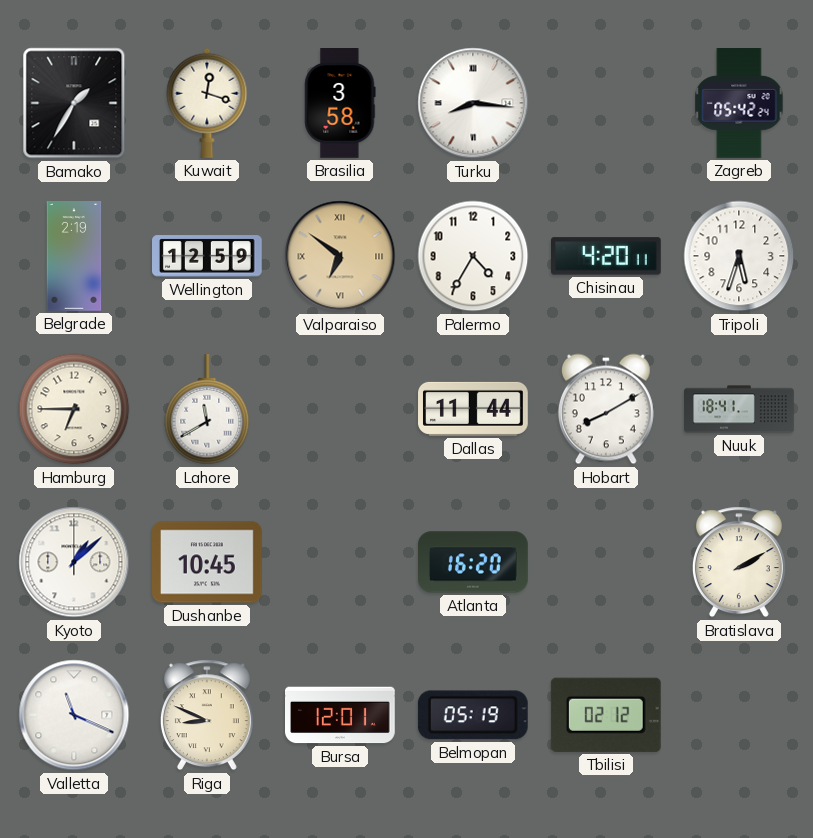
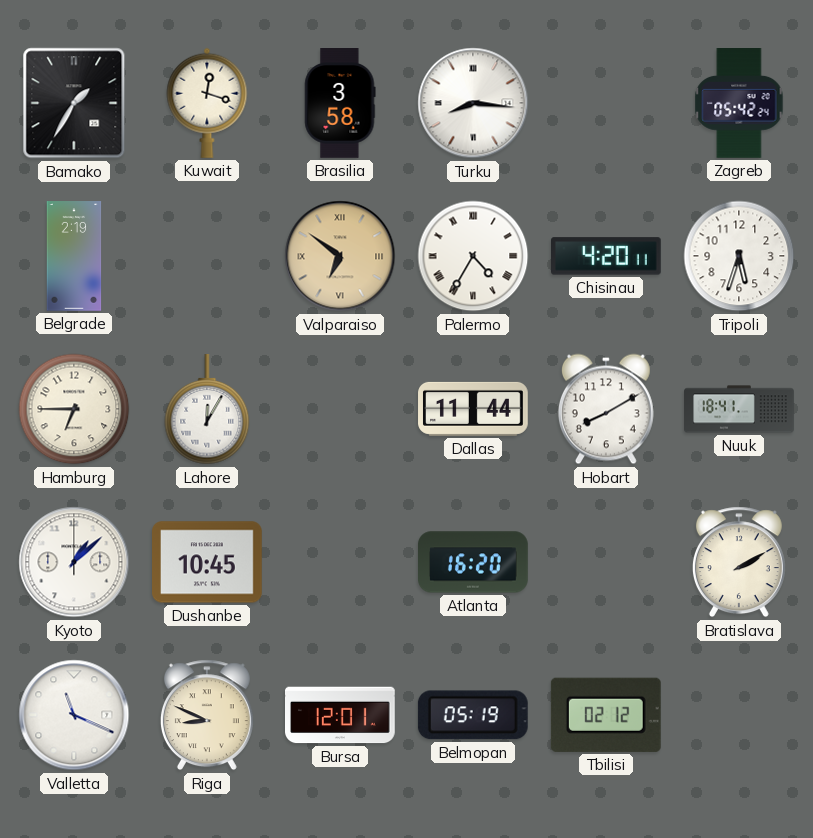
Wellington: 12:59 -> none (208, 256)
Palermo numerals: Arabic -> Roman (473, 256)
Lahore: 11:40 -> 12:05 (207, 410)
